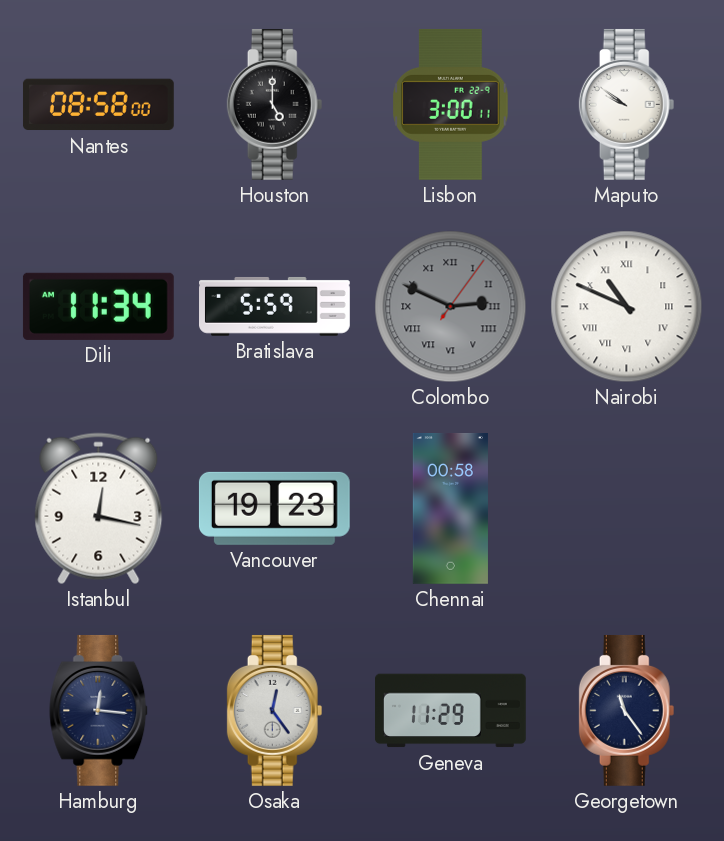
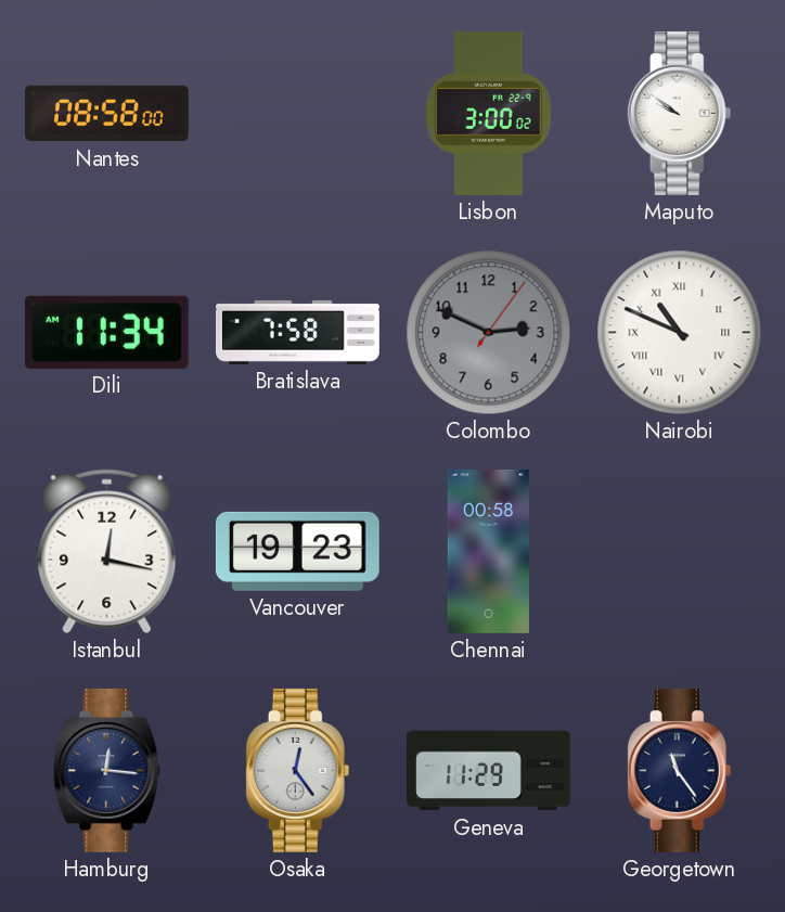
Houston: 5:00 -> none (275, 104)
Lisbon: 3:00:11 -> 3:00:02 (489, 113)
Bratislava: 5:59 -> 7:58 (298, 332)
Colombo numerals: Roman -> Arabic (489, 333)
